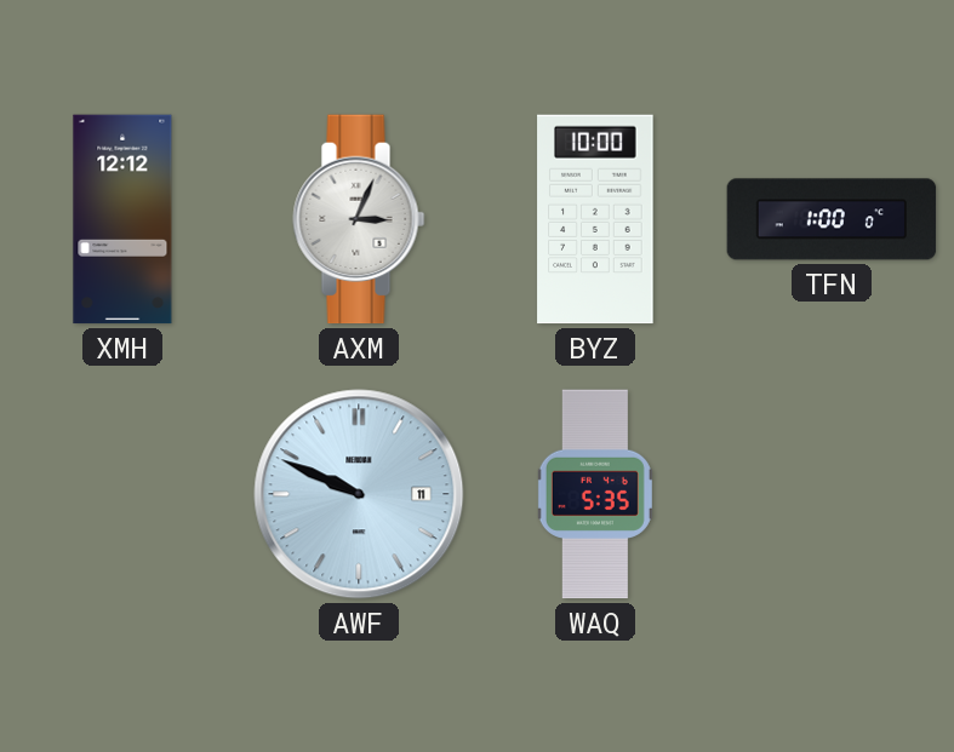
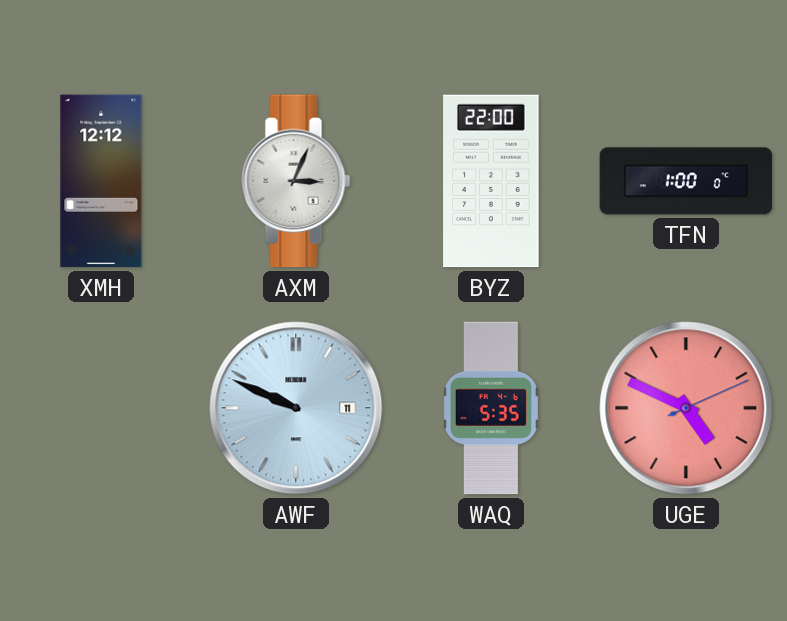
BYZ: 10:00 -> 22:00 (491, 181)
UGE: none -> 4:49 (686, 408)
